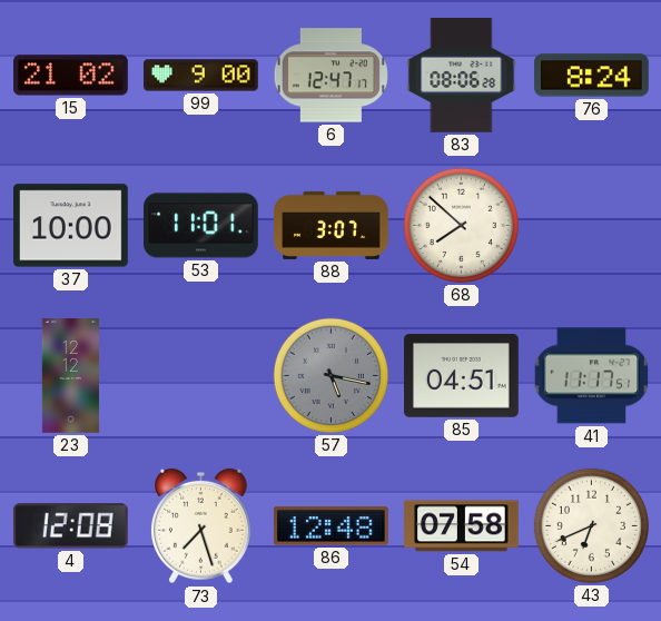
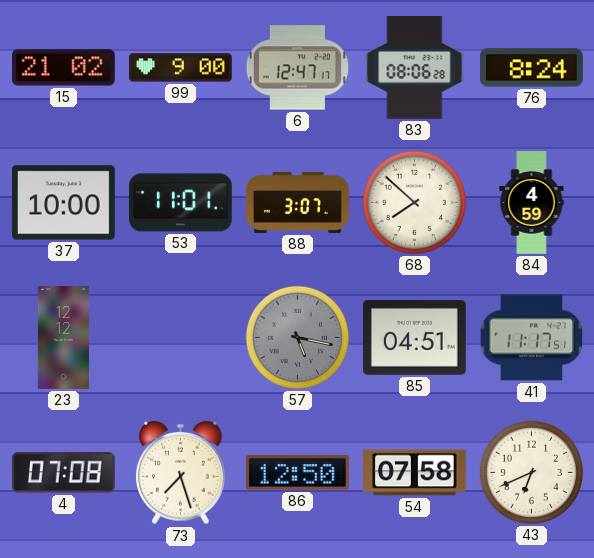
84: none -> 4:59 (532, 203)
4: 12:08 -> 07:08 (63, 473)
86: 12:48 -> 12:50 (297, 473)
